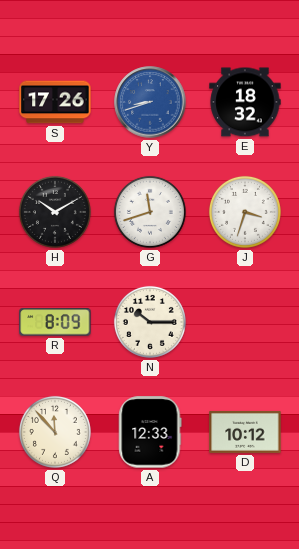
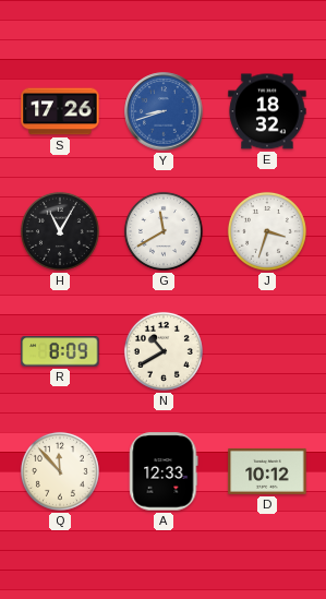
H: 10:10 -> 11:05 (60, 231)
G: 11:42 -> 11:40 (164, 231)
N: 10:15 -> 10:40 (164, 351)
